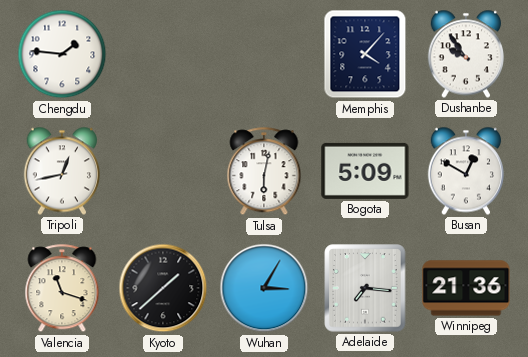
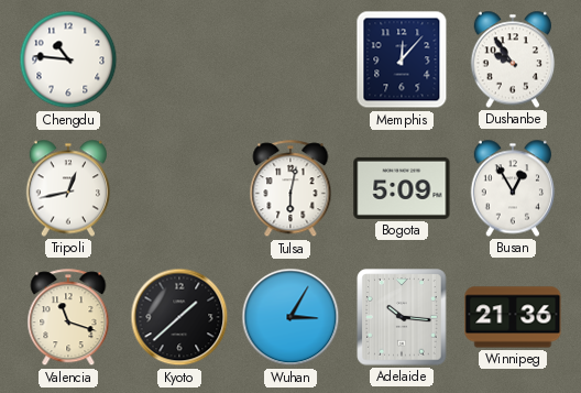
Chengdu: 1:46 -> 10:46 (68, 59)
Memphis: 4:07 -> 12:07 (402, 59)
Busan: 12:50 -> 12:55 (512, 188)
Adelaide: 7:16 -> 10:16 (402, 317)
